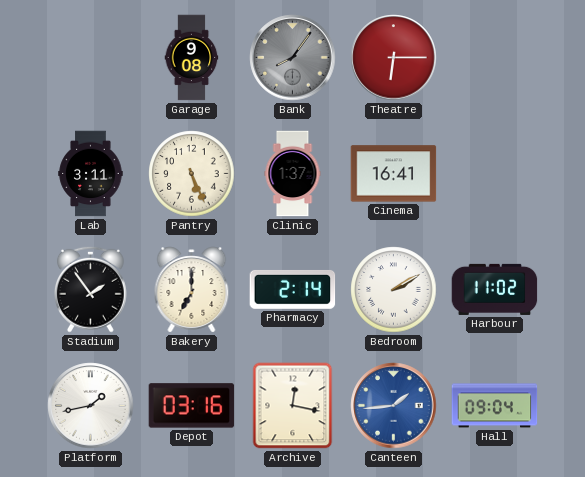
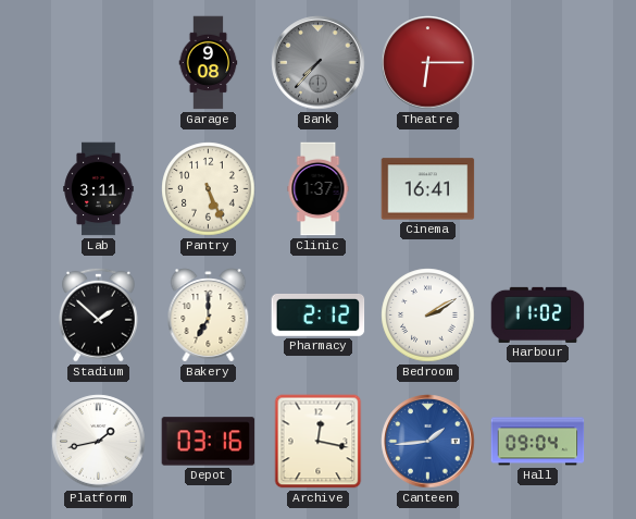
Bank: 8:06 -> 7:37 (319, 63)
Stadium: 1:54 -> 1:52 (99, 314)
Pharmacy: 2:14 -> 2:12 (319, 314)
